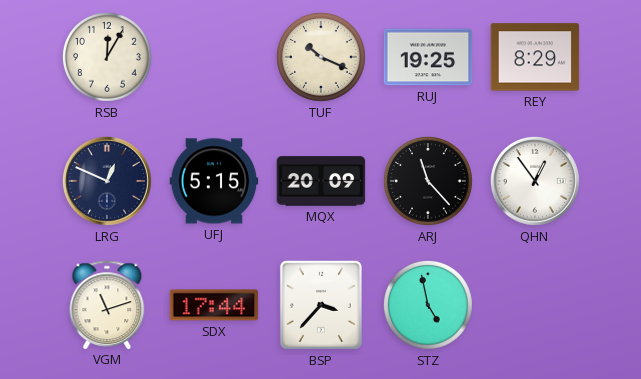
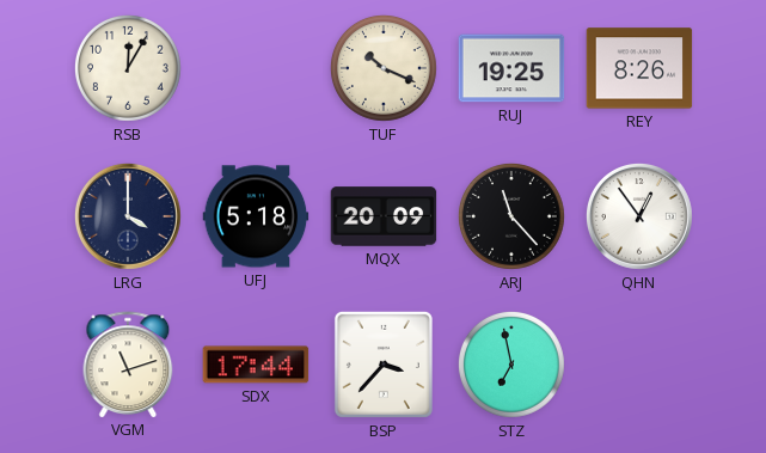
REY: 8:29 -> 8:26 (639, 68)
LRG: 12:49 -> 4:00 (128, 216)
UFJ: 5:15 -> 5:18 (256, 216)
STZ: 4:58 -> 6:58 (511, 365)
